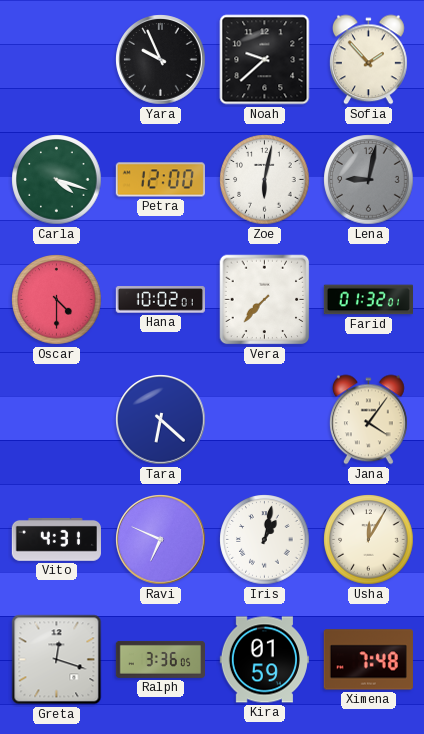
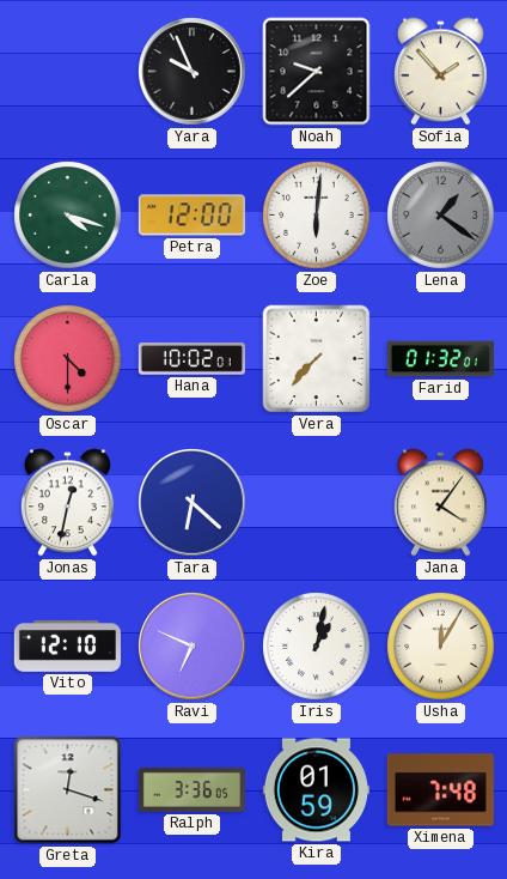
Zoe: 6:02 -> 6:01 (317, 216)
Lena: 9:02 -> 1:21 (441, 216)
Jonas: none -> 12:32 (67, 503)
Vito: 4:31 -> 12:10 (67, 645)
